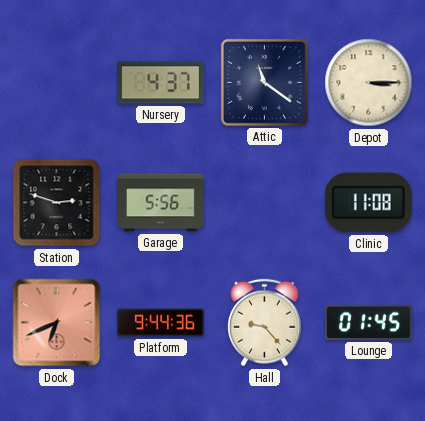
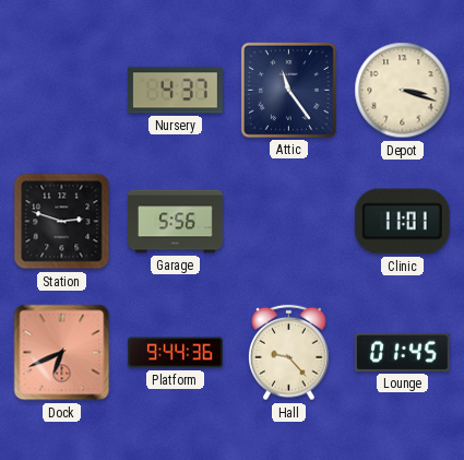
Attic: 11:21 -> 11:24 (288, 90)
Depot: 3:15 -> 3:18 (403, 91)
Clinic: 11:08 -> 11:01 (402, 222)
